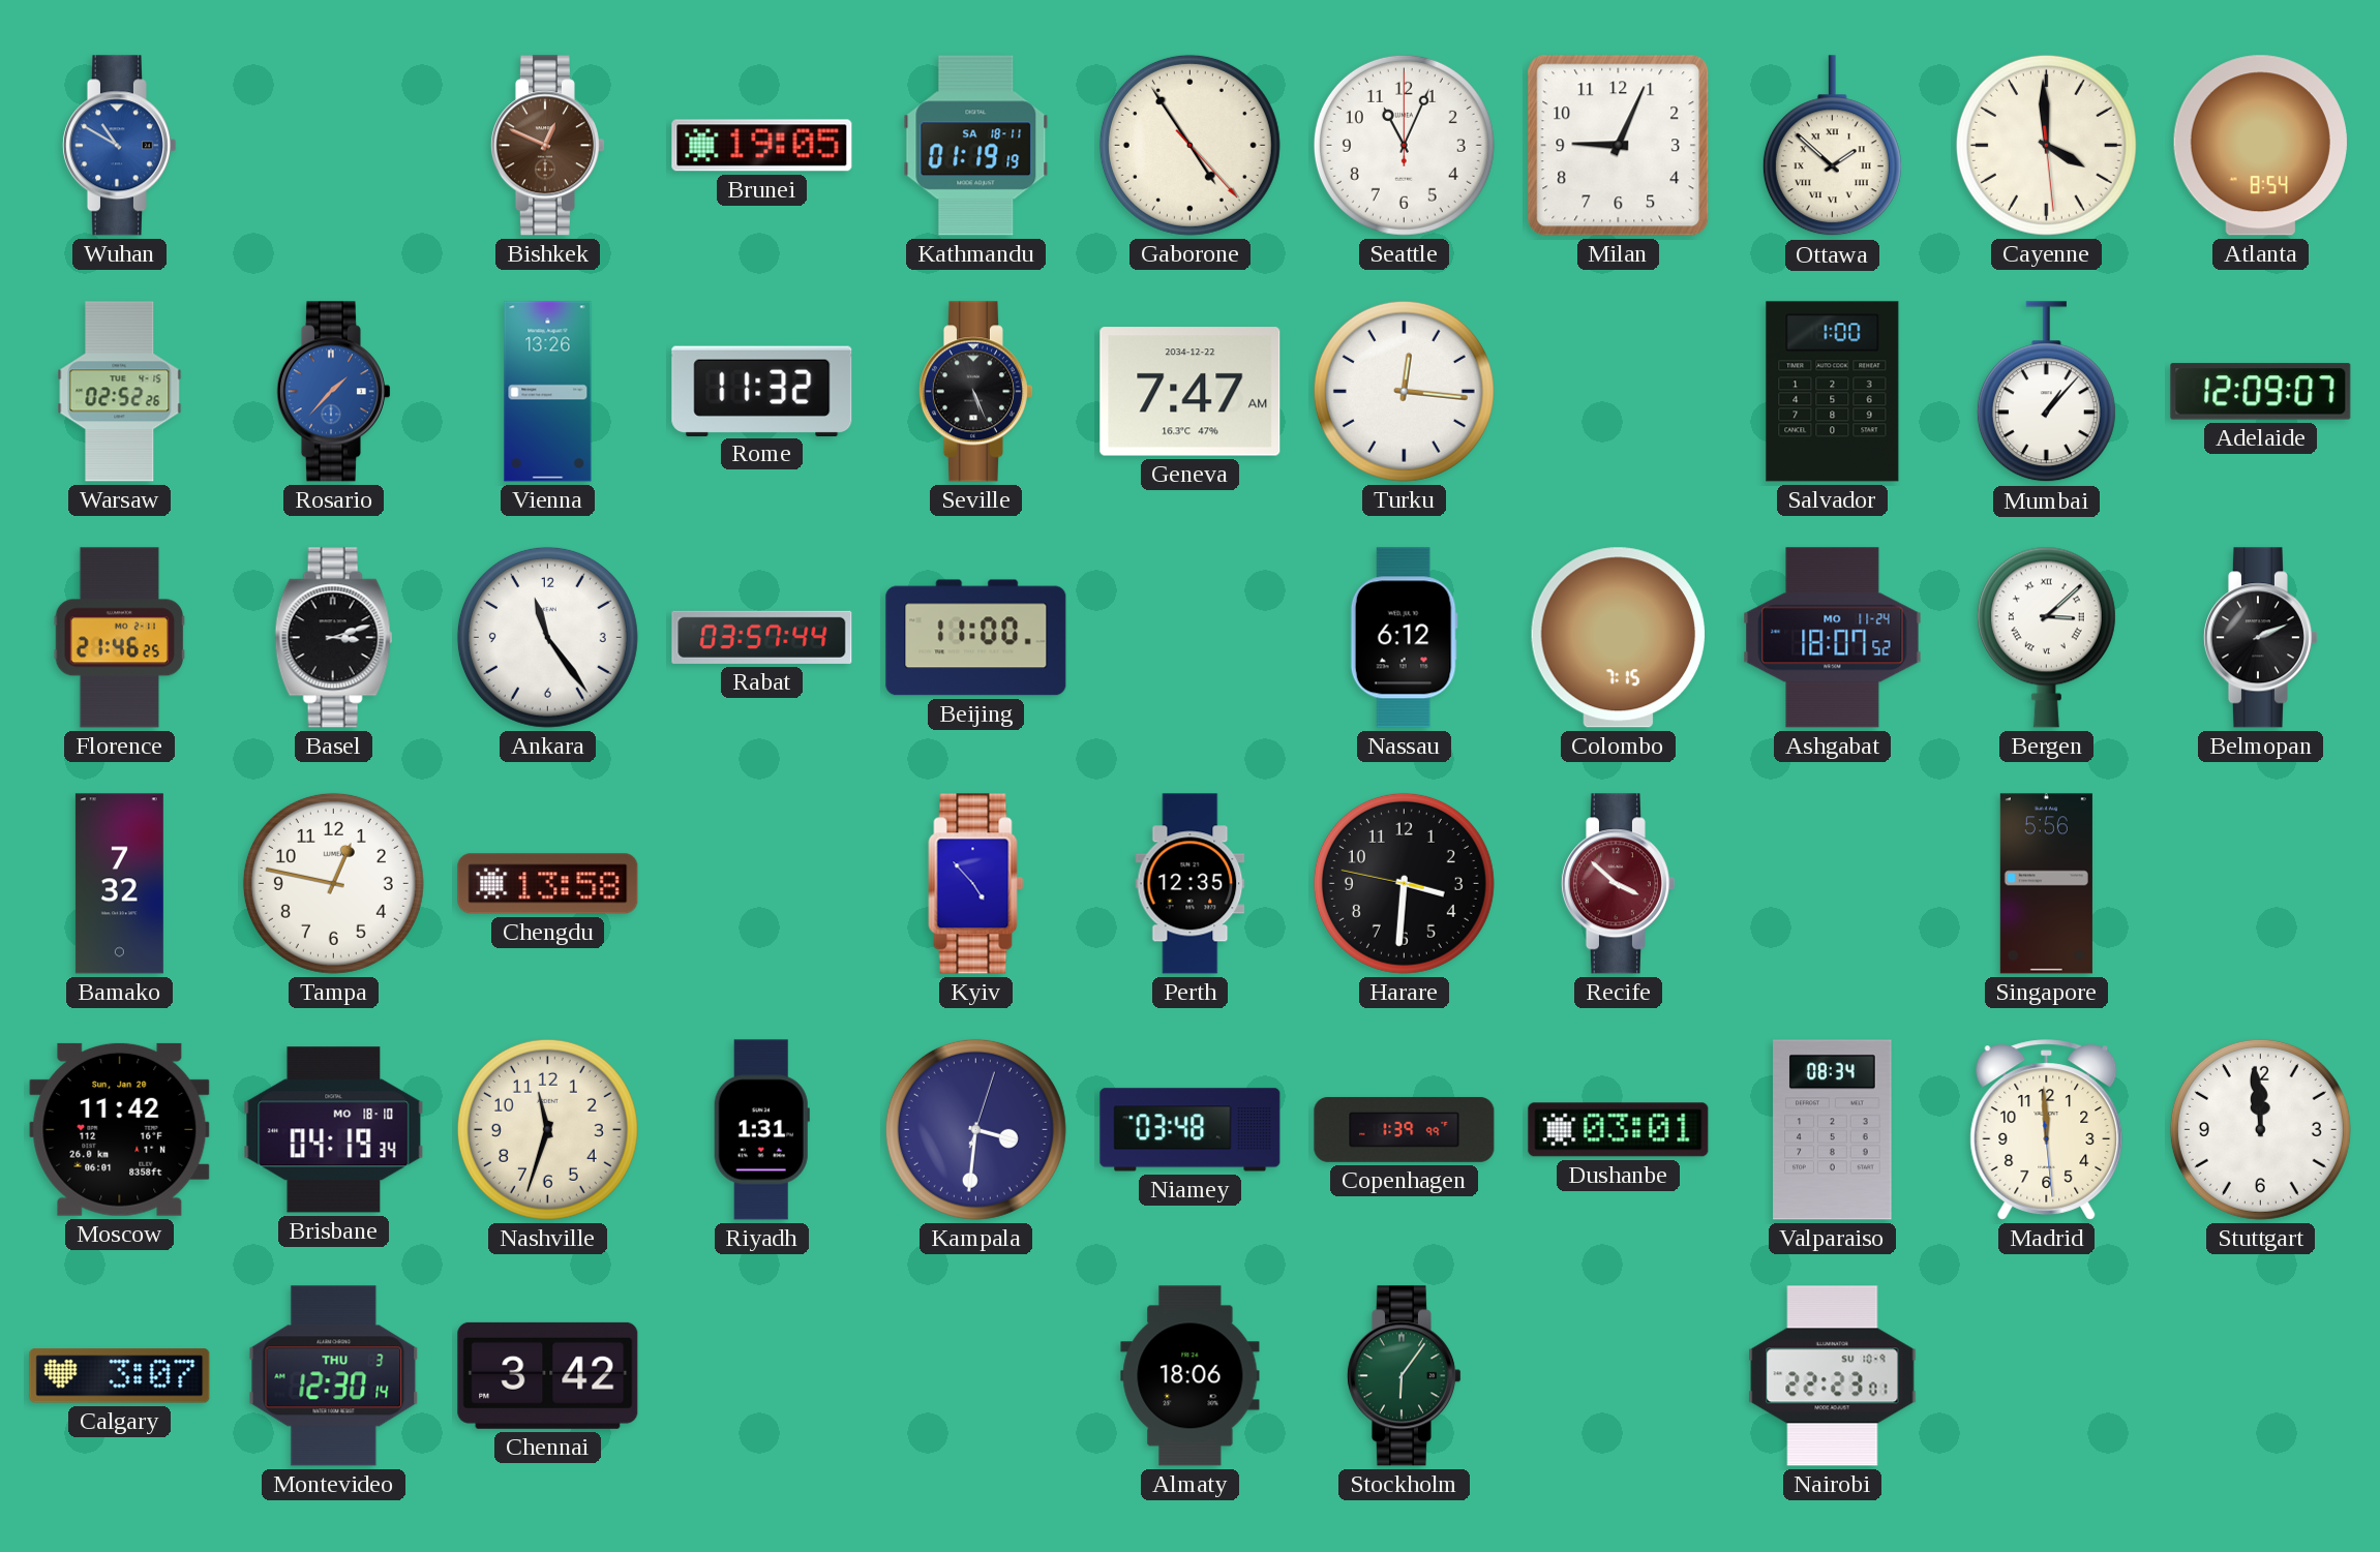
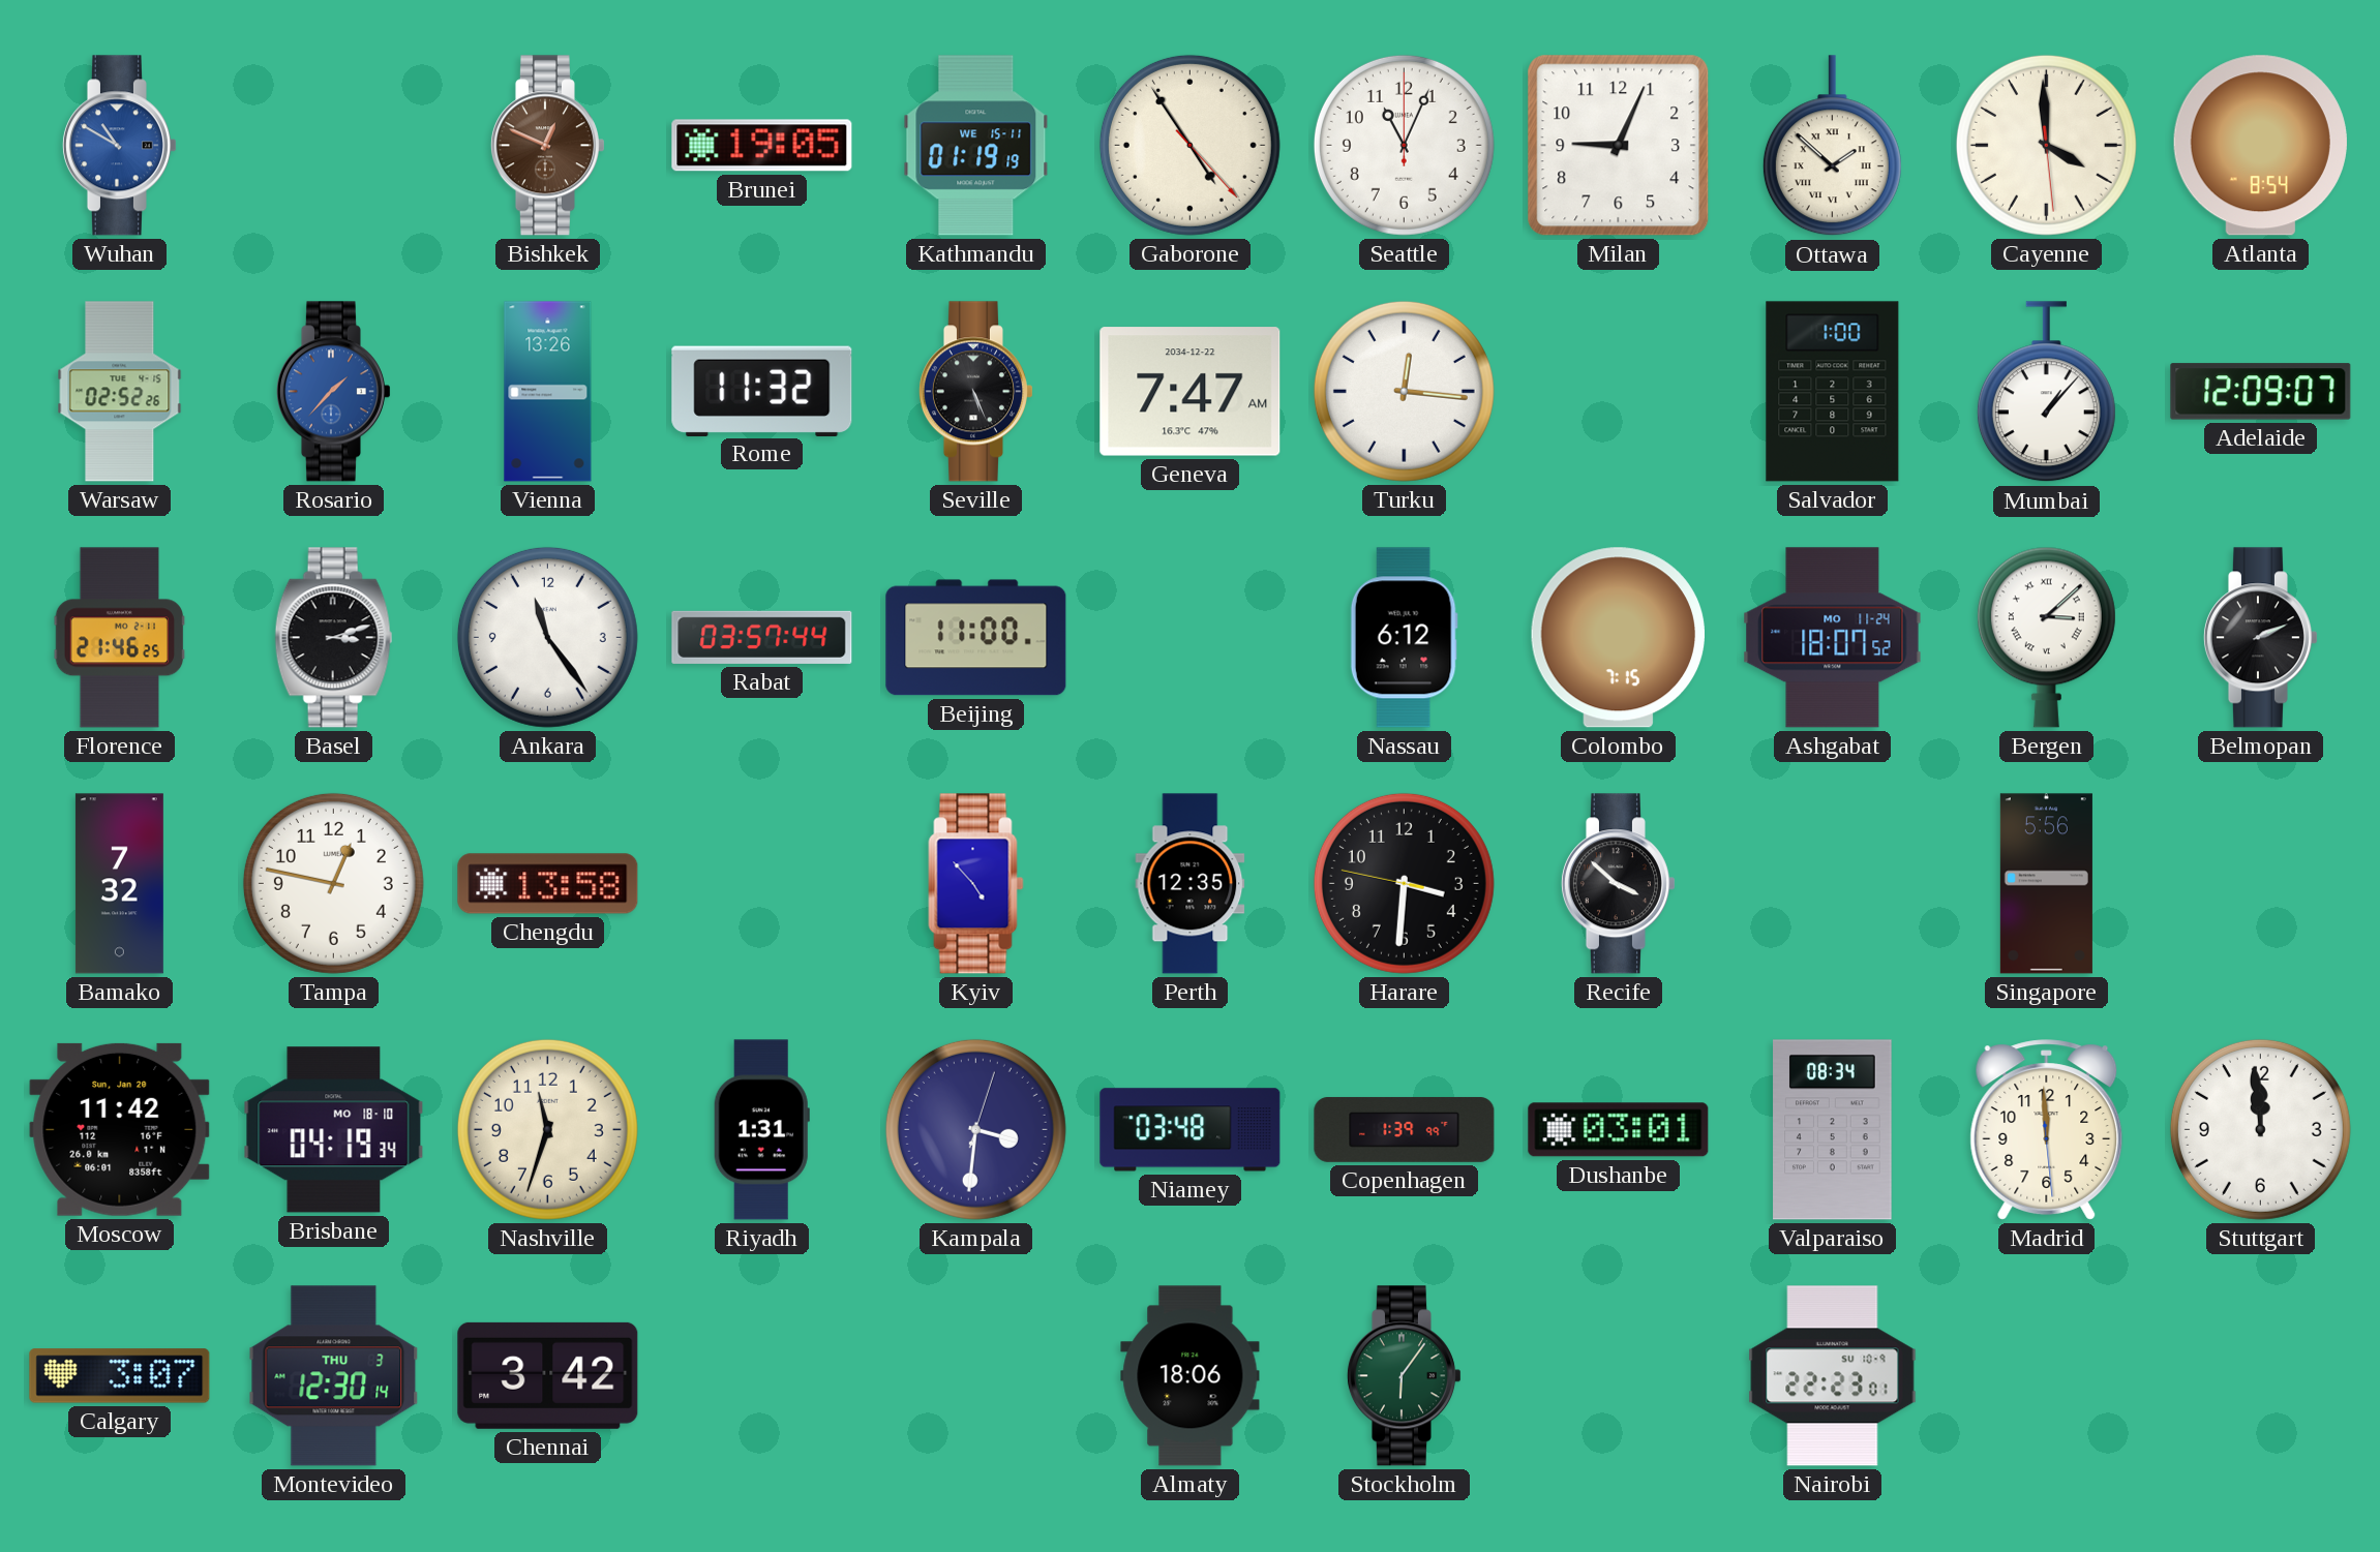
Kathmandu date: SA 18-11 -> WE 15-11 (976, 146)
Recife dial: burgundy -> black (1618, 884)
